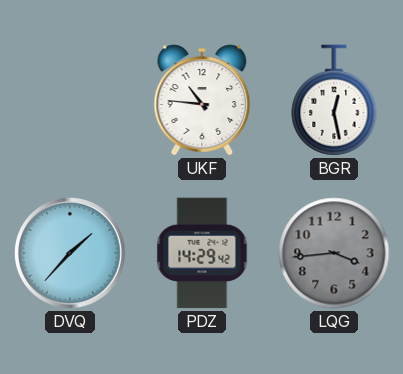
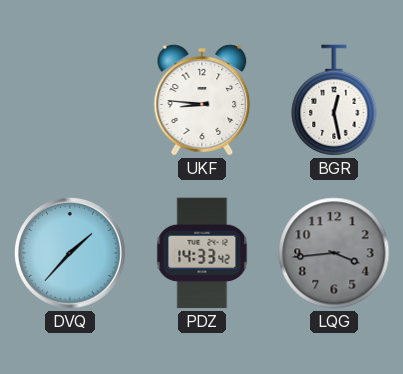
UKF: 10:46 -> 8:46 (202, 100)
PDZ: 14:29 -> 14:33 (202, 253)
